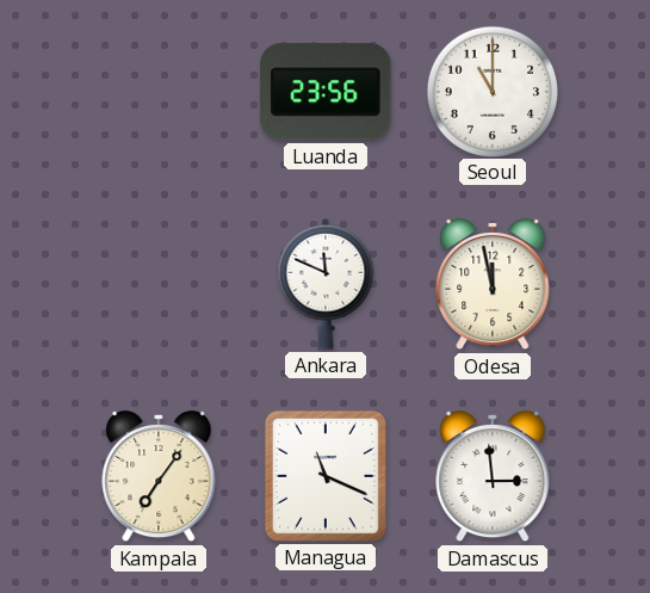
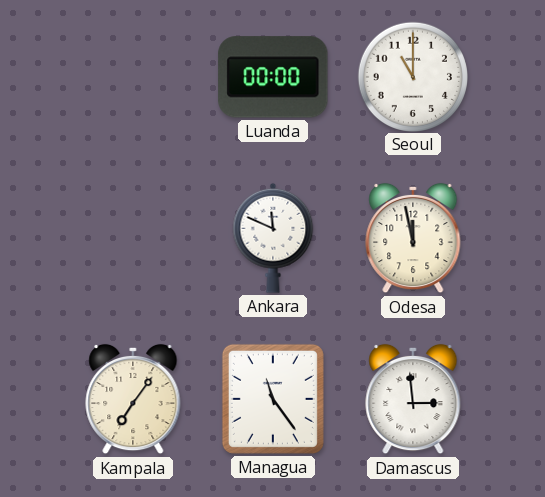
Luanda: 23:56 -> 00:00 (273, 77)
Managua: 11:19 -> 11:24 (273, 399)
